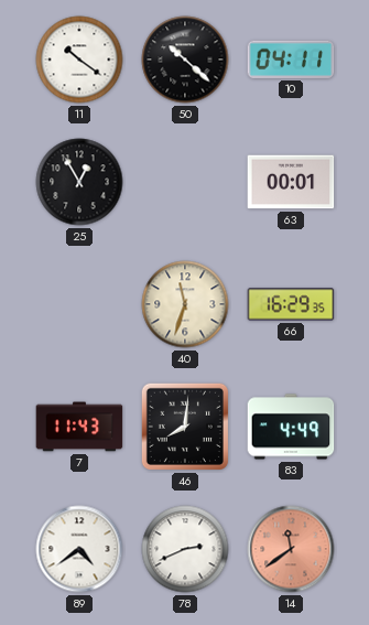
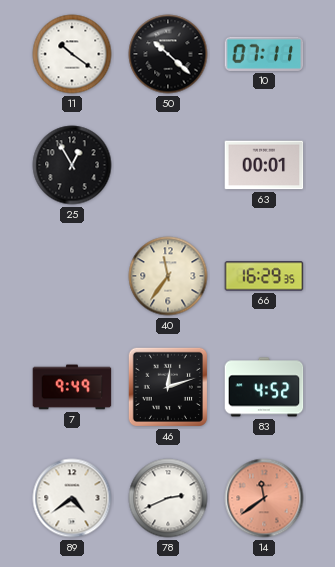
10: 04:11 -> 07:11 (264, 54)
40: 11:33 -> 11:36 (168, 276)
7: 11:43 -> 9:49 (72, 387)
46: 8:01 -> 12:12 (168, 387)
83: 4:49 -> 4:52 (264, 387)
